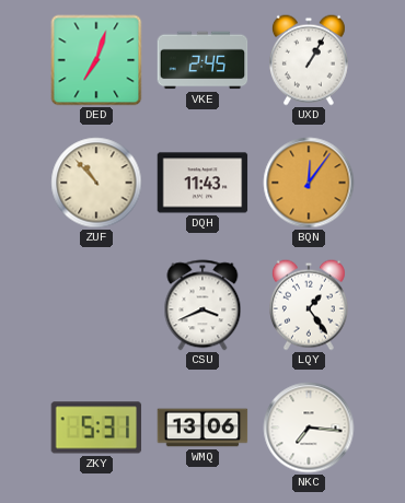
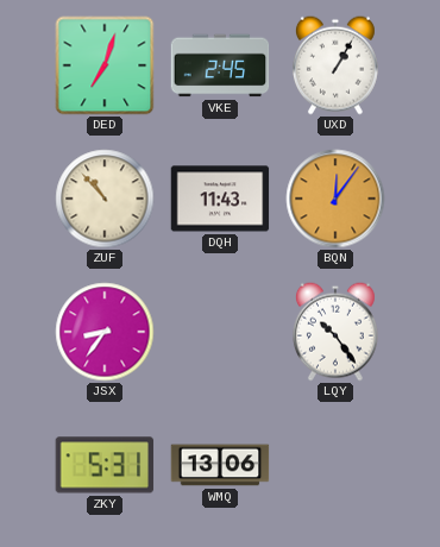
JSX: none -> 8:36 (105, 332)
CSU: 3:41 -> none (202, 305)
LQY: 1:24 -> 10:24 (335, 332)
NKC: 7:16 -> none (309, 428)
